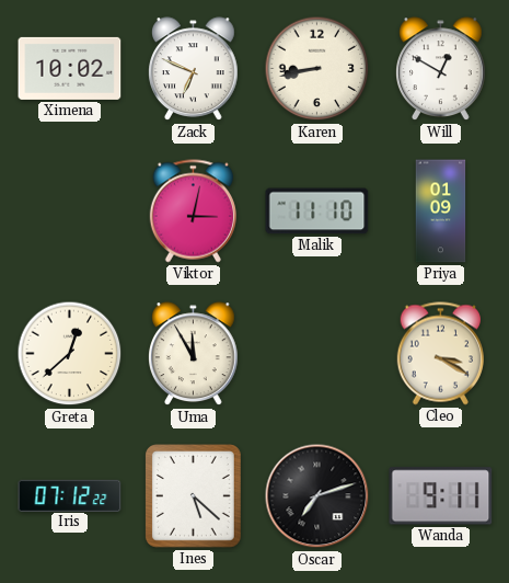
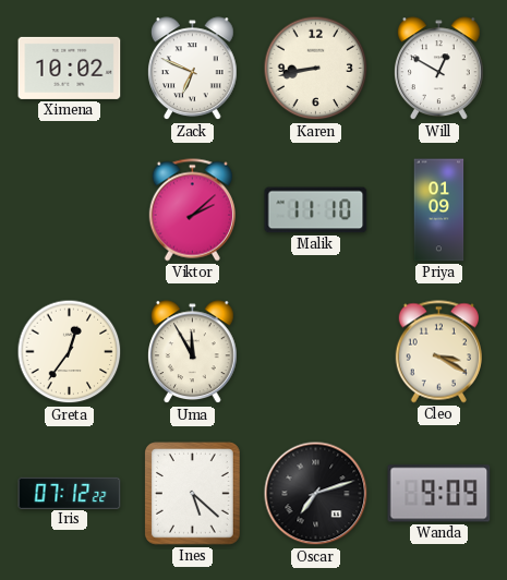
Viktor: 3:02 -> 2:08 (192, 210)
Greta: 12:38 -> 12:36 (70, 352)
Wanda: 9:11 -> 9:09 (439, 494)
